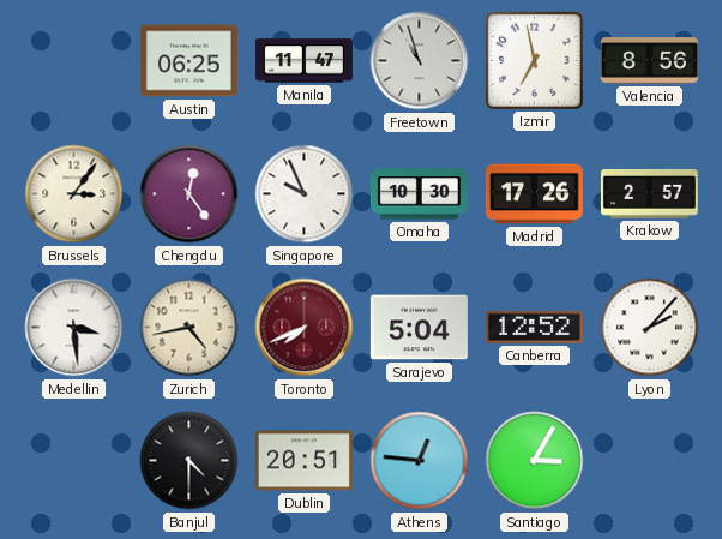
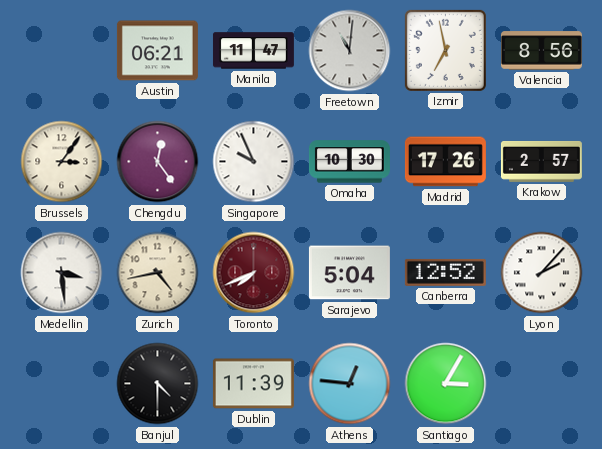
Austin: 06:25 -> 06:21 (157, 51)
Freetown: 10:57 -> 11:01 (350, 51)
Dublin: 20:51 -> 11:39 (253, 384)
